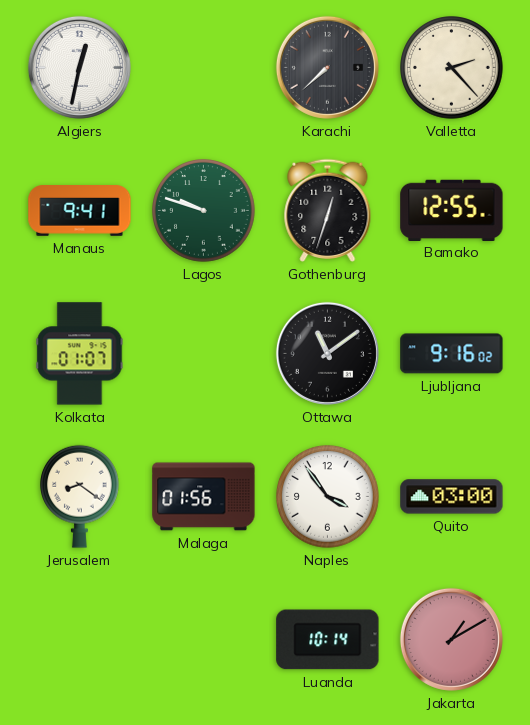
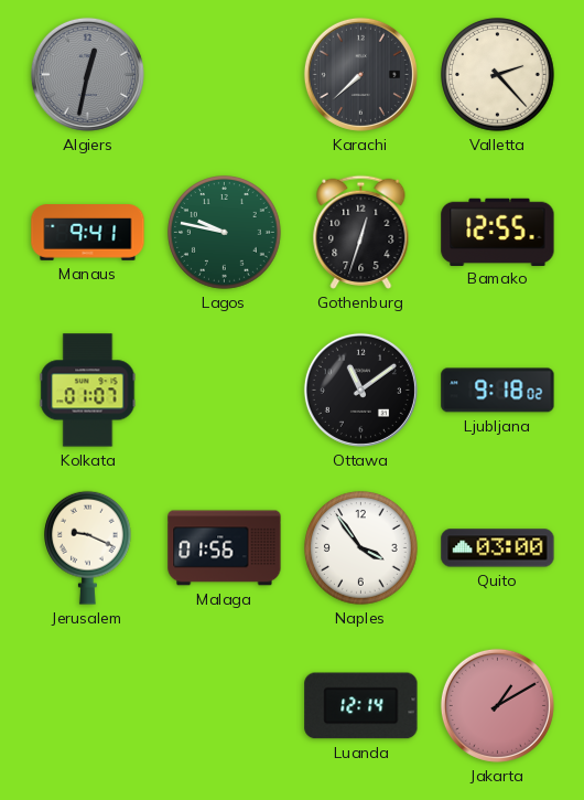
Algiers dial: white -> grey (87, 74)
Lagos: 9:48 -> 9:47 (225, 233)
Ljubljana: 9:16 -> 9:18 (498, 391)
Jerusalem: 8:21 -> 9:19 (88, 547)
Luanda: 10:14 -> 12:14 (361, 706)
